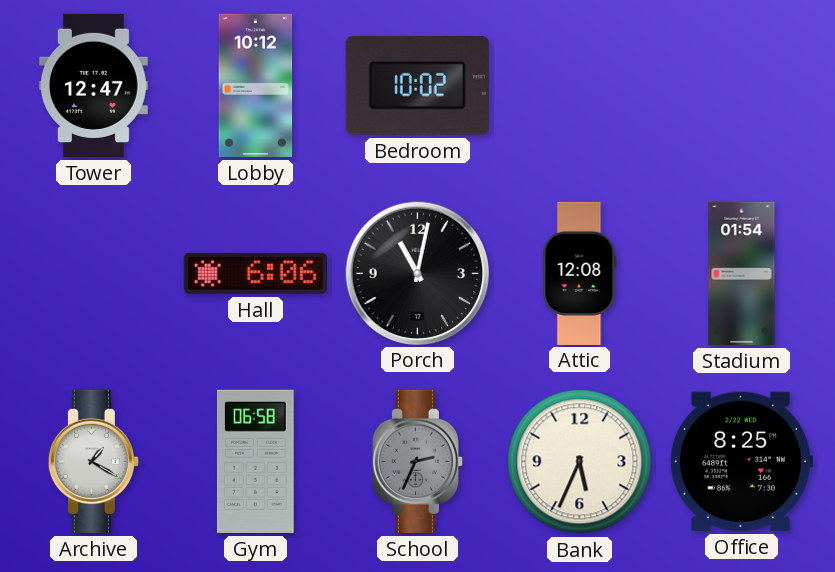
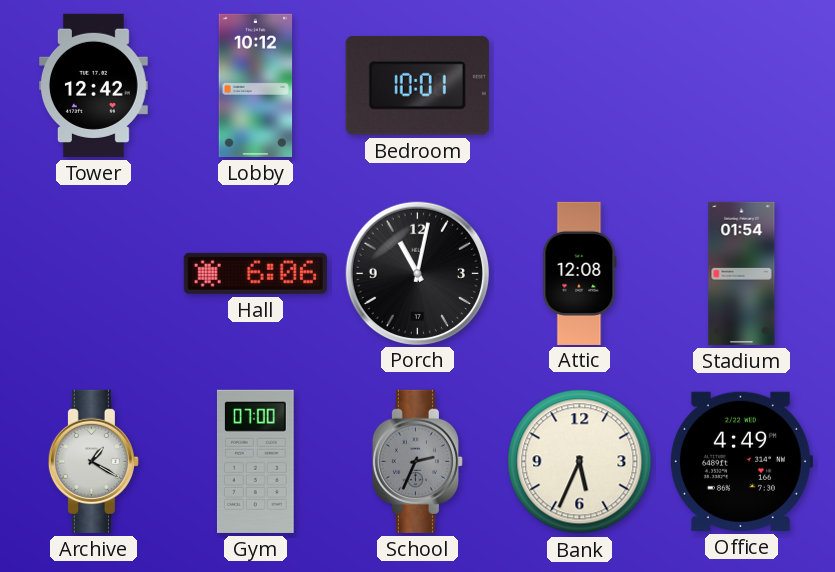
Tower: 12:47 -> 12:42 (94, 85)
Bedroom: 10:02 -> 10:01 (417, 85)
Gym: 06:58 -> 07:00 (255, 461)
Office: 8:25 -> 4:49 (741, 461)
